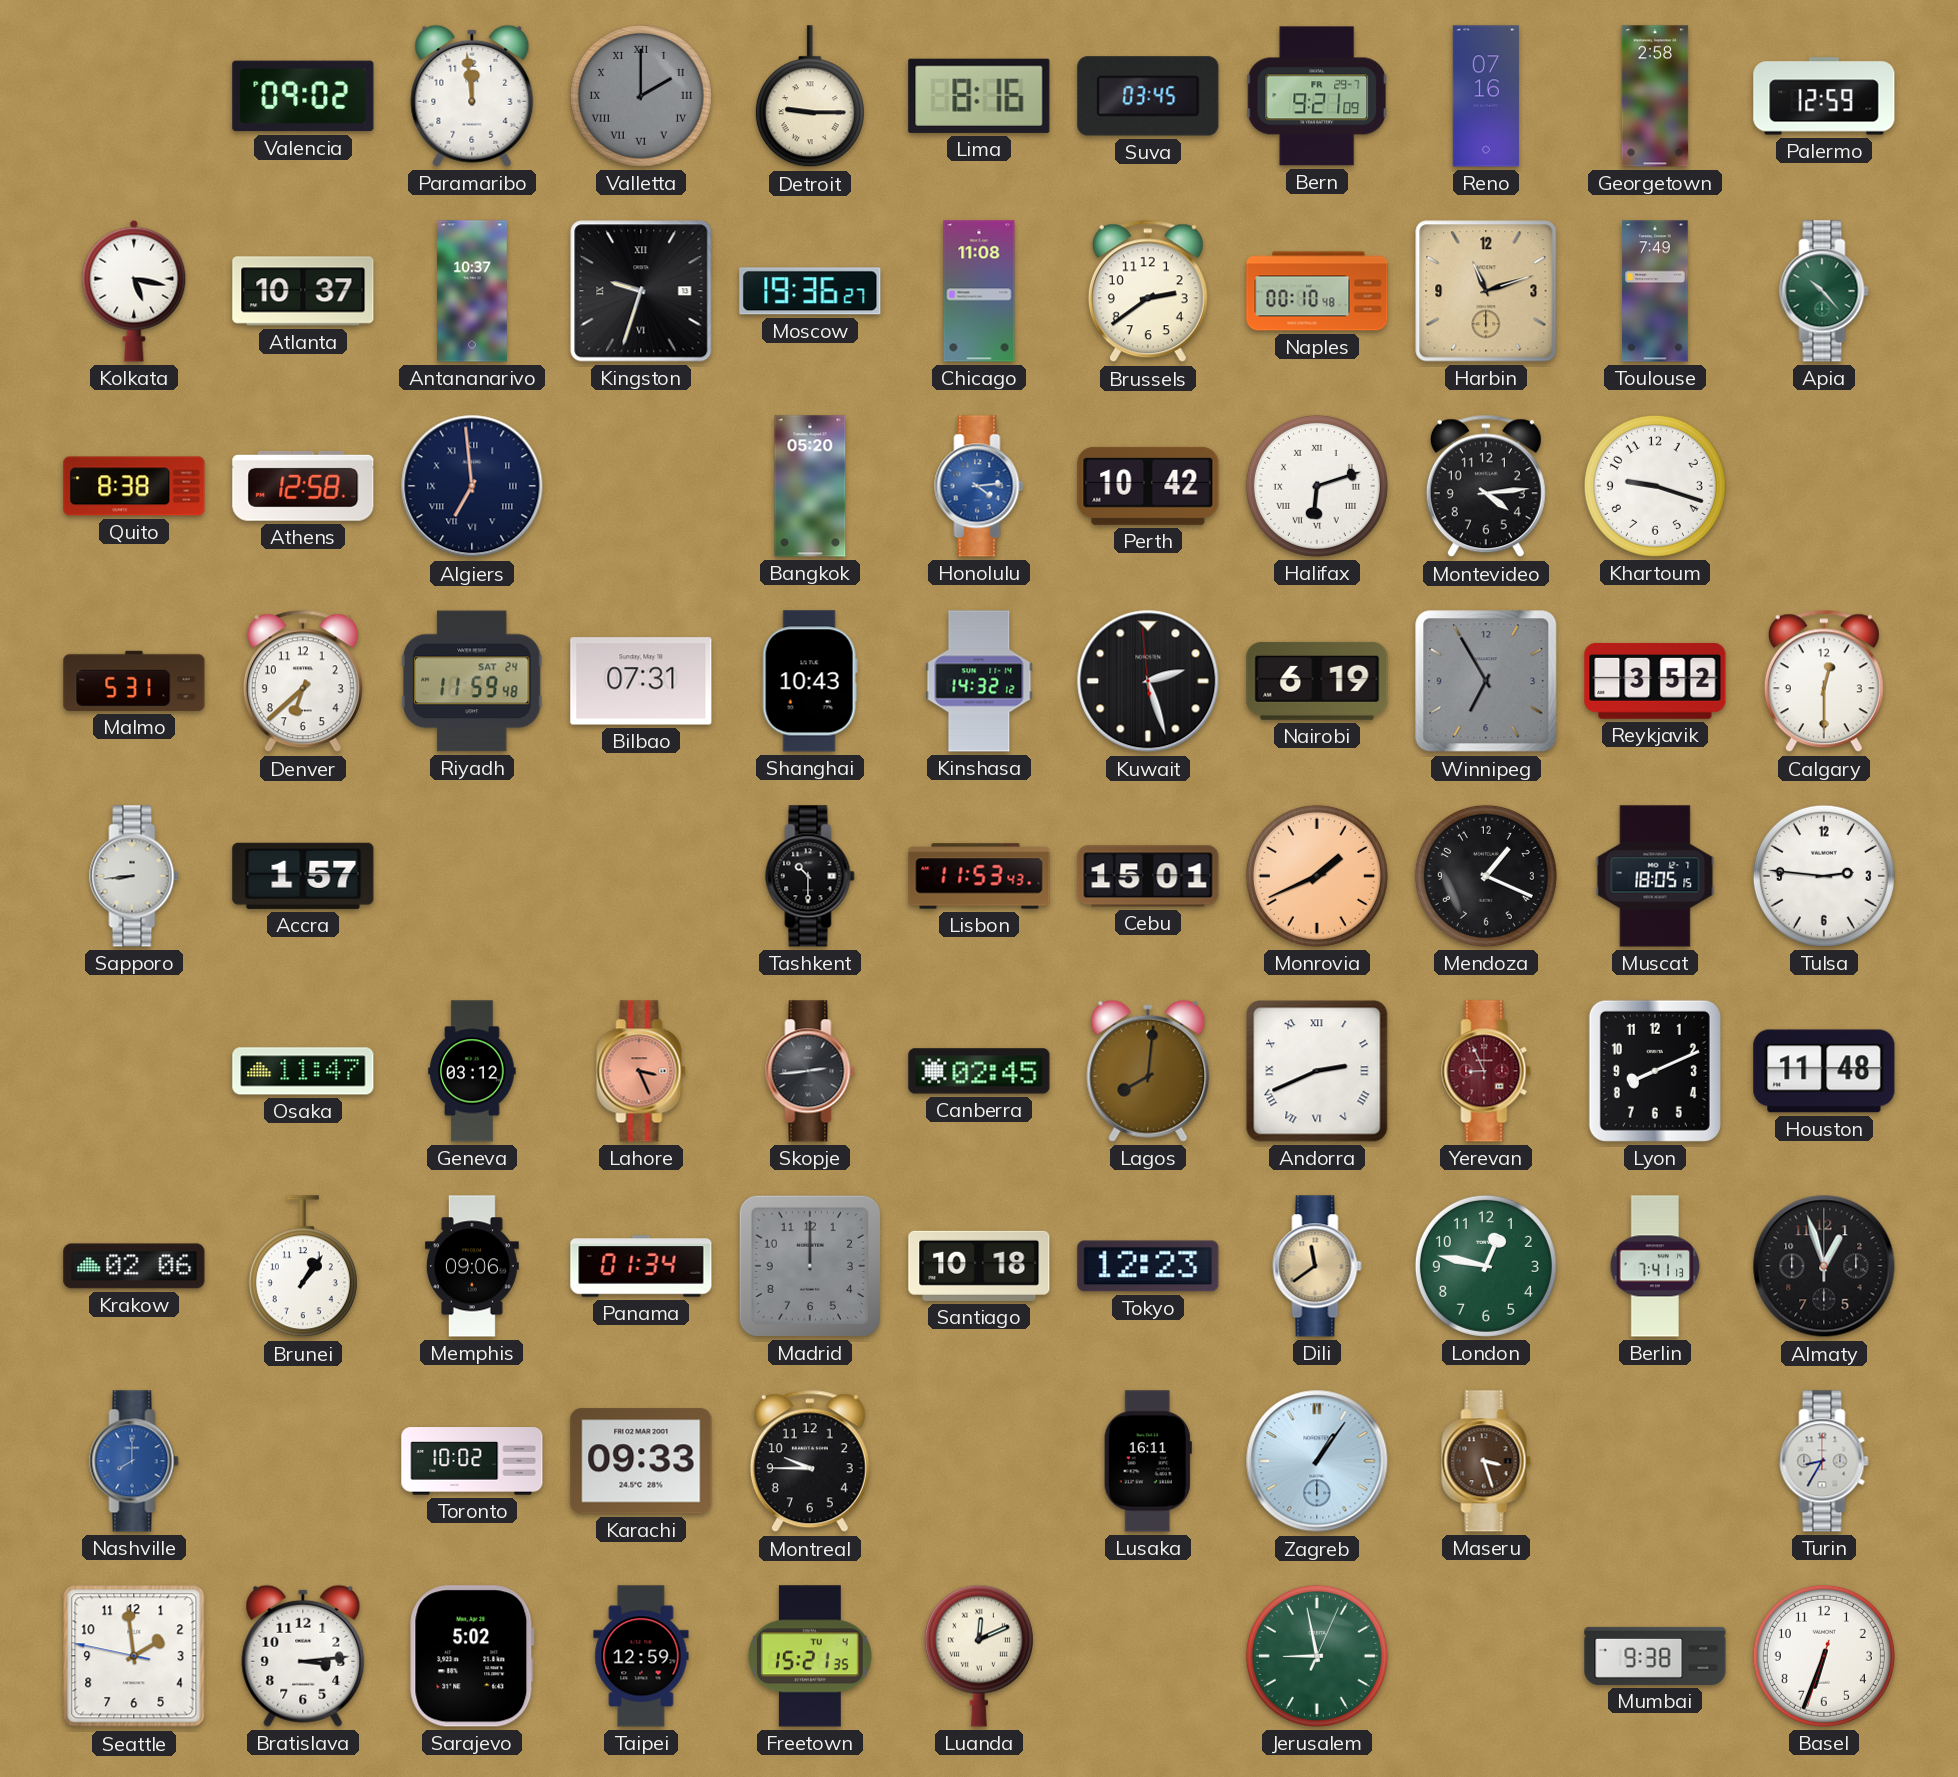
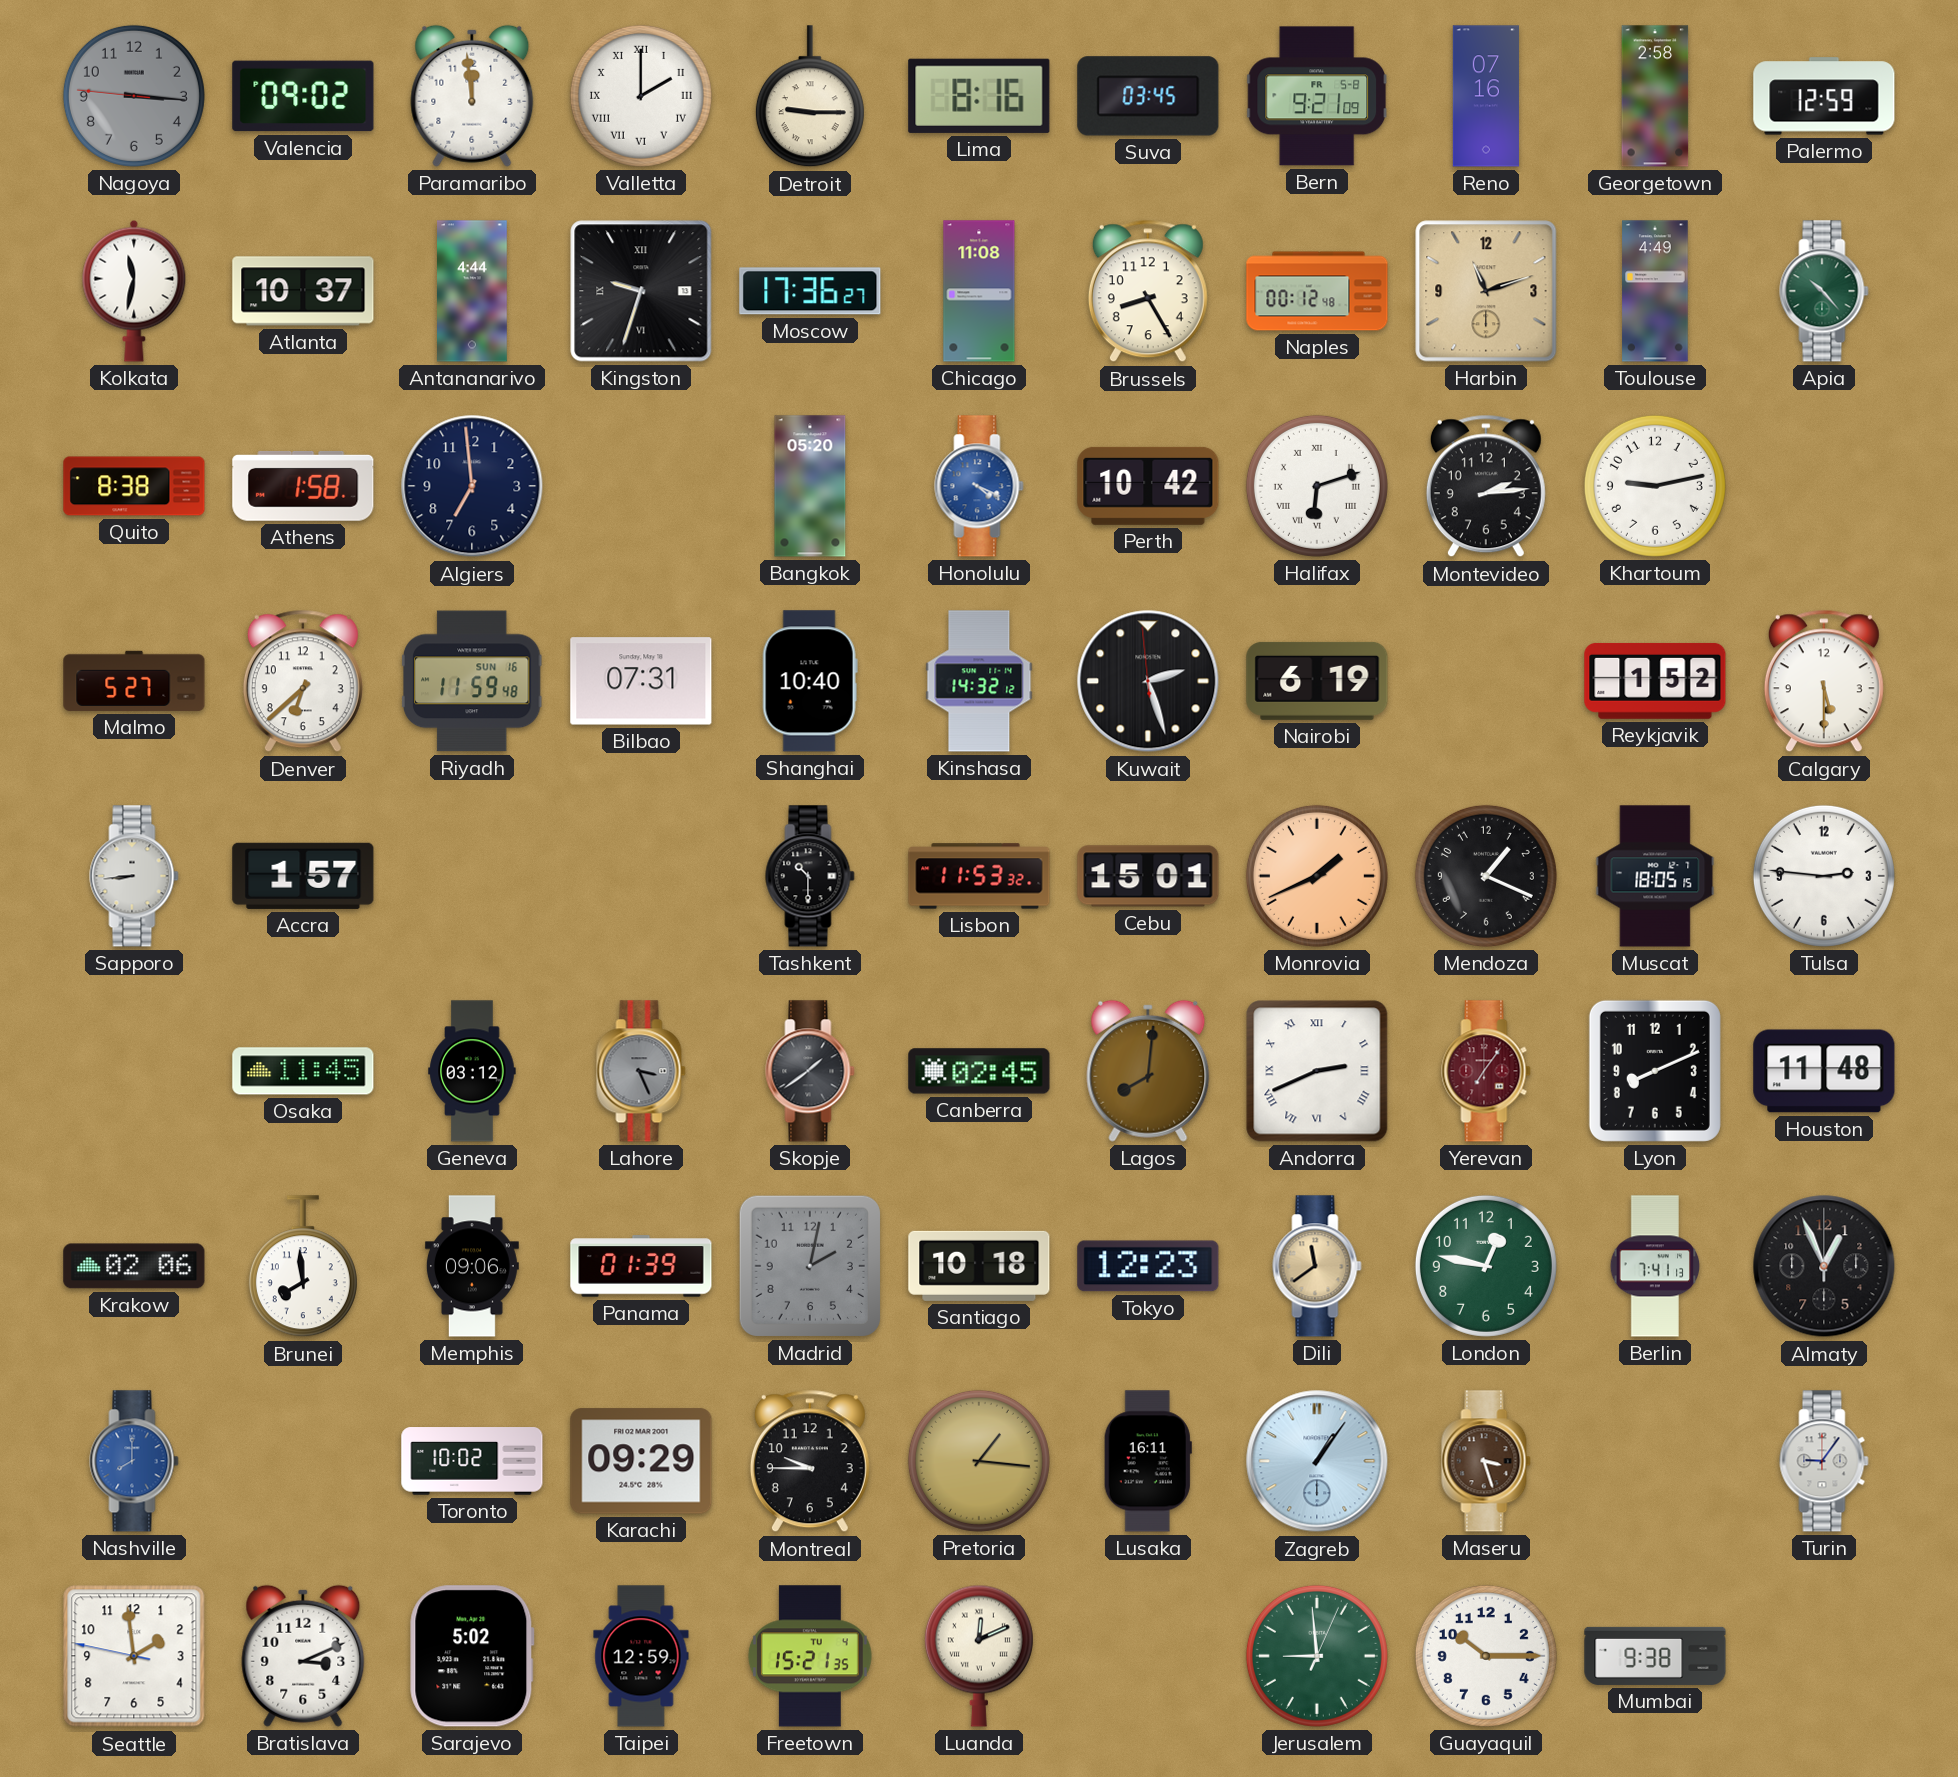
Nagoya: none -> 3:15 (134, 96)
Valletta dial: grey -> white (641, 96)
Bern date: FR 29-7 -> FR 5-8 (1317, 96)
Kolkata: 5:17 -> 11:32 (134, 291)
Antananarivo: 10:37 -> 4:44 (473, 291)
Moscow: 19:36 -> 17:36 (810, 291)
Brussels: 2:39 -> 8:25 (1148, 291)
Naples: 00:10 -> 00:12 (1317, 291)
Toulouse: 7:49 -> 4:49 (1655, 291)
Athens: 12:58 -> 1:58 (303, 486)
Algiers numerals: Roman -> Arabic (472, 486)
Honolulu: 4:14 -> 4:19 (979, 486)
Montevideo: 4:14 -> 2:14 (1486, 486)
Khartoum: 9:18 -> 9:13 (1655, 486)
Malmo: 5:31 -> 5:27 (134, 681)
Riyadh date: SAT 24 -> SUN 16 (472, 681)
Shanghai: 10:43 -> 10:40 (810, 681)
Winnipeg: 6:55 -> none (1486, 681)
Reykjavik: 3:52 -> 1:52 (1655, 681)
Calgary: 12:30 -> 5:30 (1824, 681)
Lisbon: 11:53:43 -> 11:53:32 (979, 876)
Osaka: 11:47 -> 11:45 (303, 1071)
Lahore dial: salmon -> grey (641, 1071)
Skopje: 2:44 -> 1:39 (810, 1071)
Yerevan: 8:56 -> 7:06 (1486, 1071)
Brunei: 1:06 -> 7:59 (303, 1267)
Panama: 01:34 -> 01:39 (641, 1266)
Madrid: 12:00 -> 2:02 (810, 1266)
Almaty: 12:57 -> 12:56 (1824, 1266)
Karachi: 09:33 -> 09:29 (641, 1461)
Pretoria: none -> 1:16 (979, 1461)
Turin: 8:35 -> 9:06 (1824, 1461)
Bratislava: 3:14 -> 3:11 (303, 1656)
Jerusalem: 8:58 -> 8:59 (1317, 1656)
Guayaquil: none -> 10:15 (1486, 1656)
Basel: 6:33 -> none (1824, 1656)
